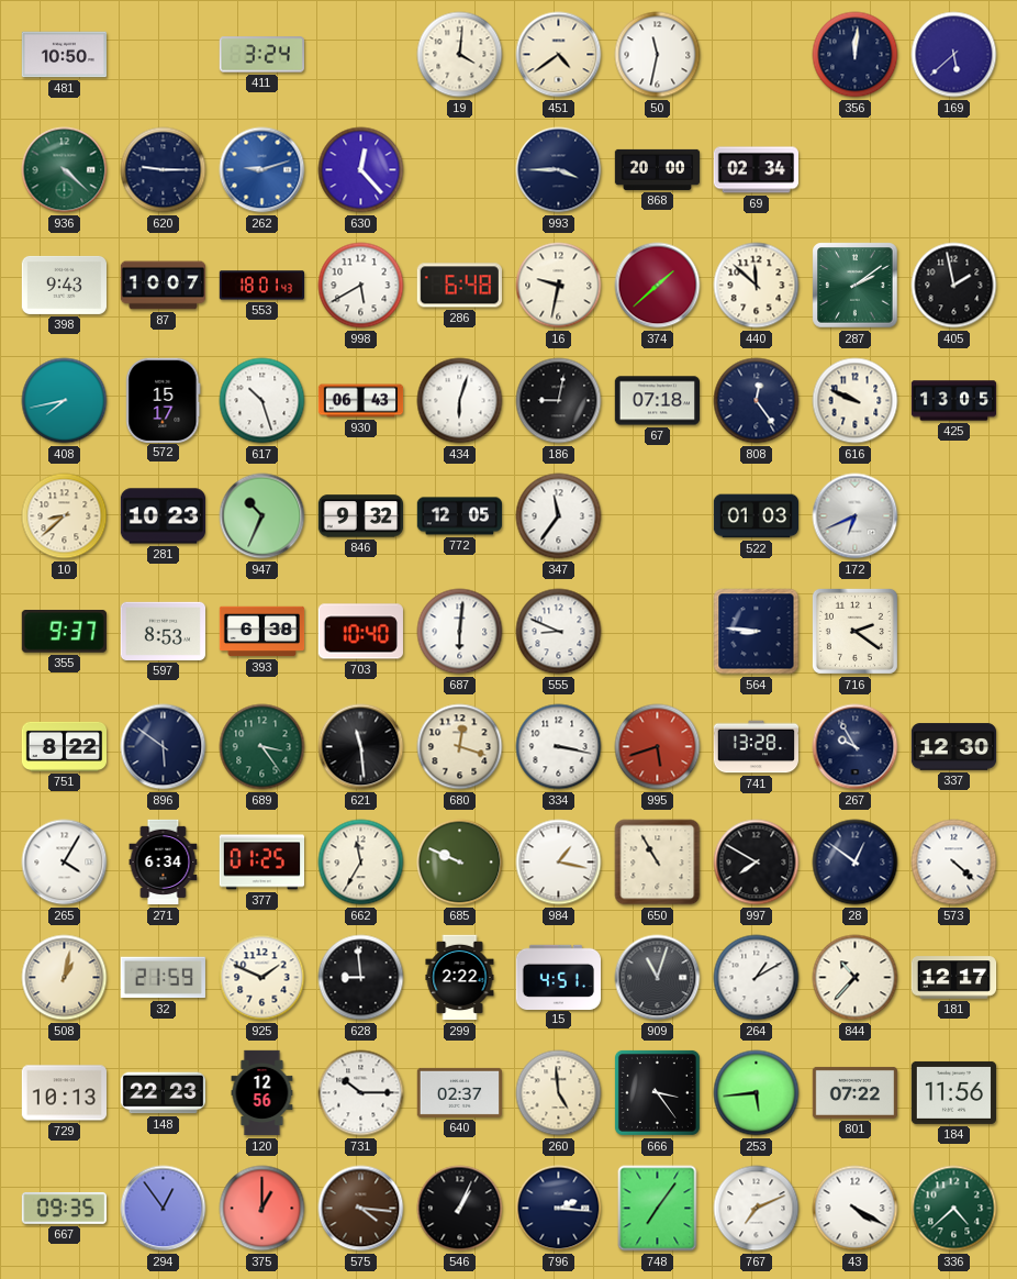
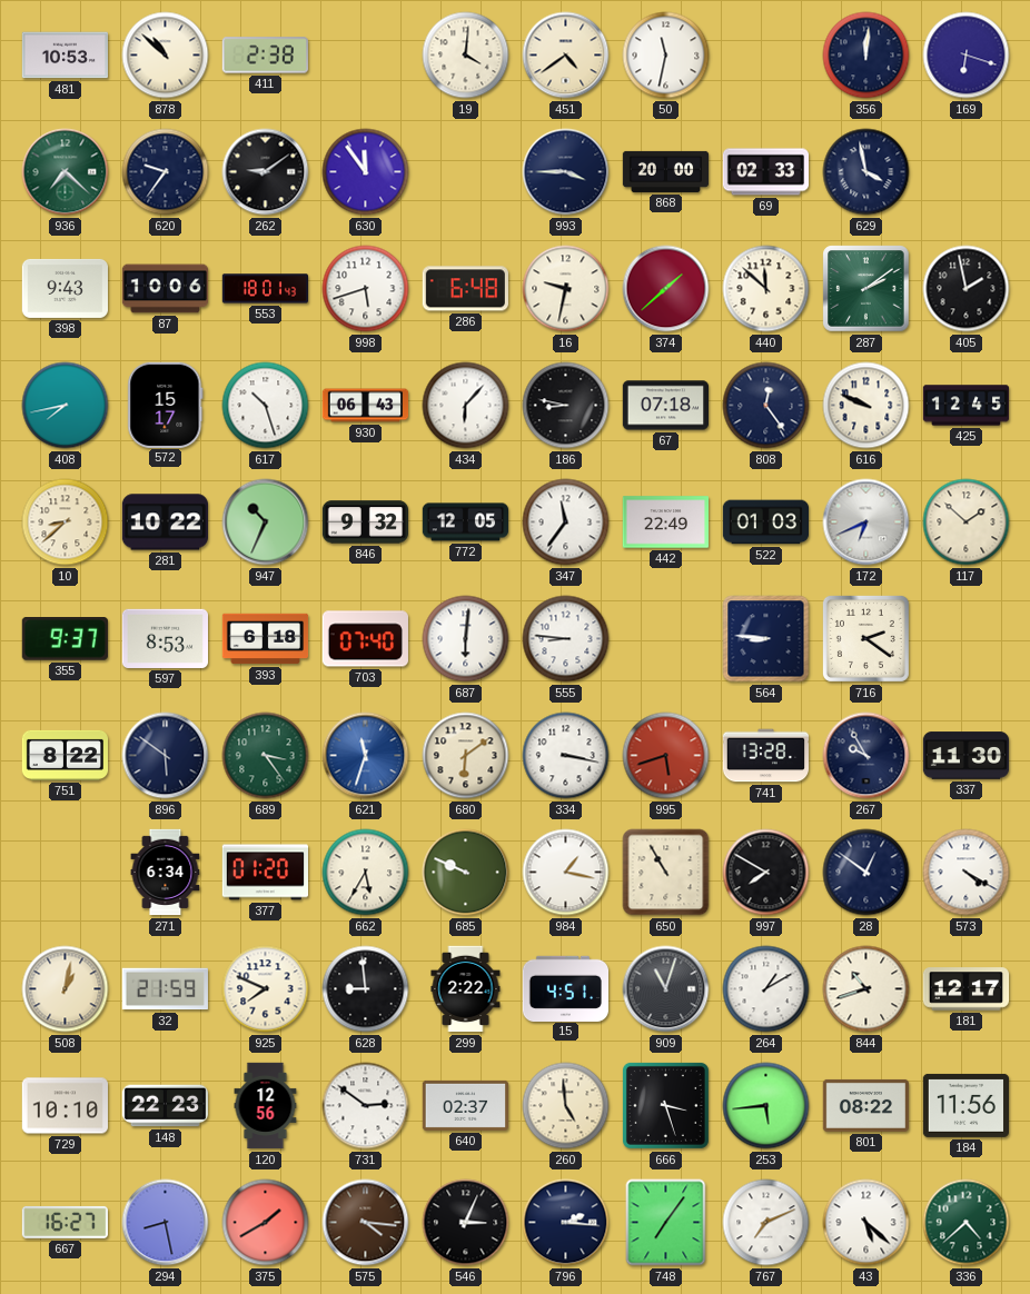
481: 10:50 -> 10:53 (65, 56)
878: none -> 10:52 (166, 56)
411: 3:24 -> 2:38 (265, 56)
169: 5:38 -> 6:18 (967, 56)
936: 4:22 -> 7:22 (66, 172)
620: 9:15 -> 9:36 (166, 172)
262: 9:12 -> 9:09 (266, 172)
262 dial: blue -> black (266, 172)
630: 12:23 -> 11:54 (366, 172)
69: 02:34 -> 02:33 (765, 172)
629: none -> 3:58 (866, 172)
87: 10:07 -> 10:06 (166, 289)
998: 5:40 -> 5:42 (366, 289)
434: 6:03 -> 6:07 (466, 406)
186: 9:02 -> 8:47 (566, 406)
425: 13:05 -> 12:45 (967, 406)
281: 10:23 -> 10:22 (166, 522)
442: none -> 22:49 (665, 522)
117: none -> 1:52 (967, 522)
393: 6:38 -> 6:18 (266, 639)
703: 10:40 -> 07:40 (365, 639)
555: 8:49 -> 8:46 (566, 639)
621: 11:29 -> 11:33 (366, 756)
621 dial: black -> blue (366, 756)
680: 12:18 -> 6:09 (466, 756)
337: 12:30 -> 11:30 (967, 756)
265: 4:05 -> none (65, 863)
377: 01:25 -> 01:20 (265, 873)
662: 11:35 -> 5:35 (366, 873)
573: 4:22 -> 4:20 (967, 873)
925: 1:49 -> 7:49 (266, 989)
844: 10:37 -> 10:42 (866, 989)
729: 10:13 -> 10:10 (65, 1106)
731: 10:15 -> 2:51 (366, 1106)
666: 3:24 -> 3:27 (665, 1105)
801: 07:22 -> 08:22 (865, 1105)
667: 09:35 -> 16:27 (65, 1223)
294: 12:54 -> 8:28 (166, 1223)
375: 1:00 -> 1:40 (266, 1223)
546: 1:04 -> 3:04 (466, 1223)
43: 4:20 -> 5:22 (866, 1223)
